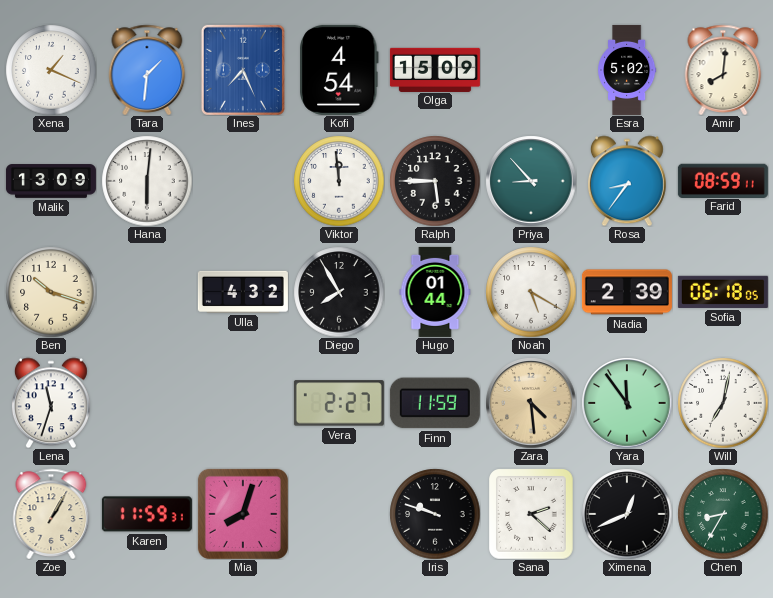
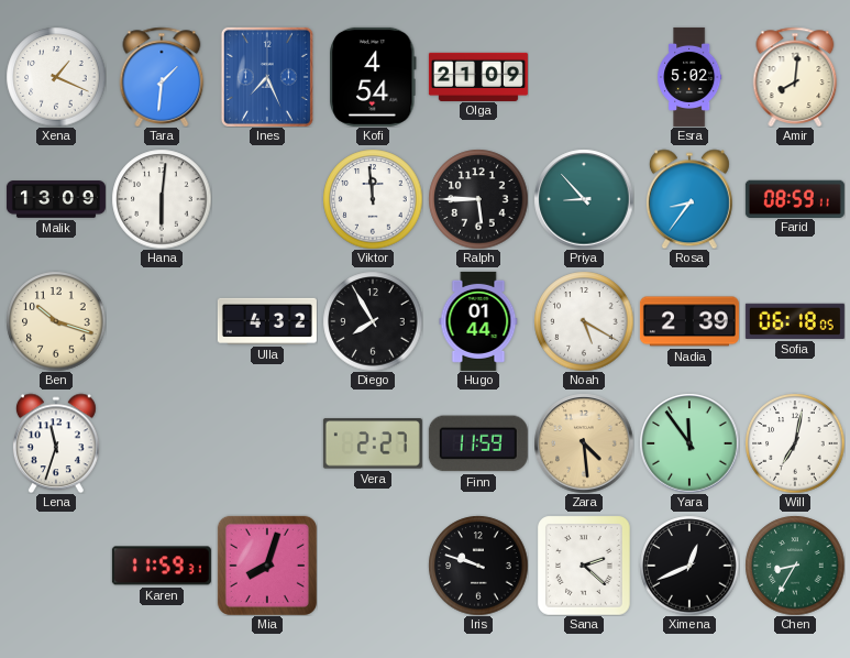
Olga: 15:09 -> 21:09 (478, 76)
Zoe: 1:05 -> none (51, 513)
